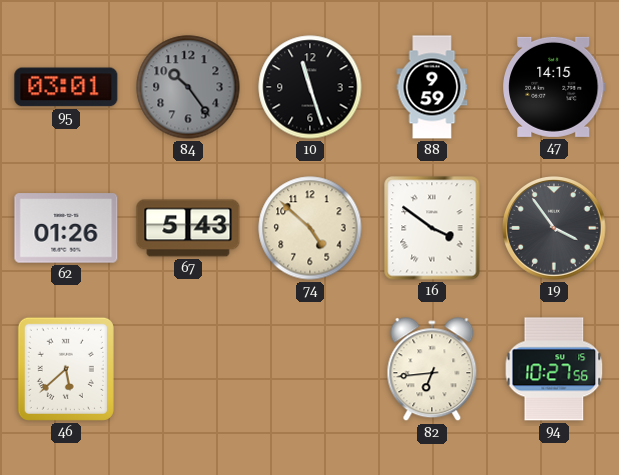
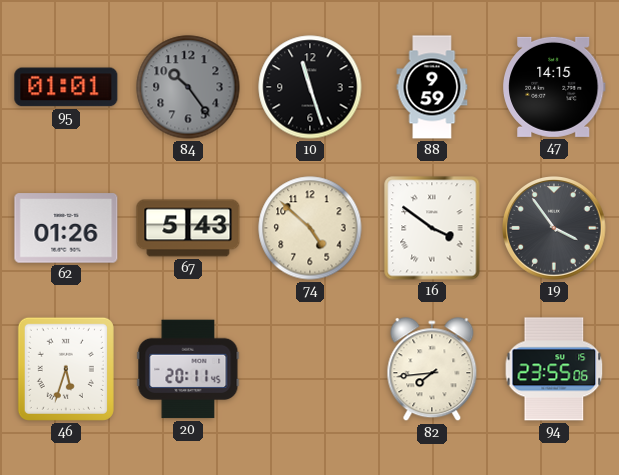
95: 03:01 -> 01:01 (66, 87)
46: 5:38 -> 5:33 (66, 369)
20: none -> 20:11 (188, 369)
82: 6:44 -> 7:44 (432, 370)
94: 10:27 -> 23:55 (554, 369)
